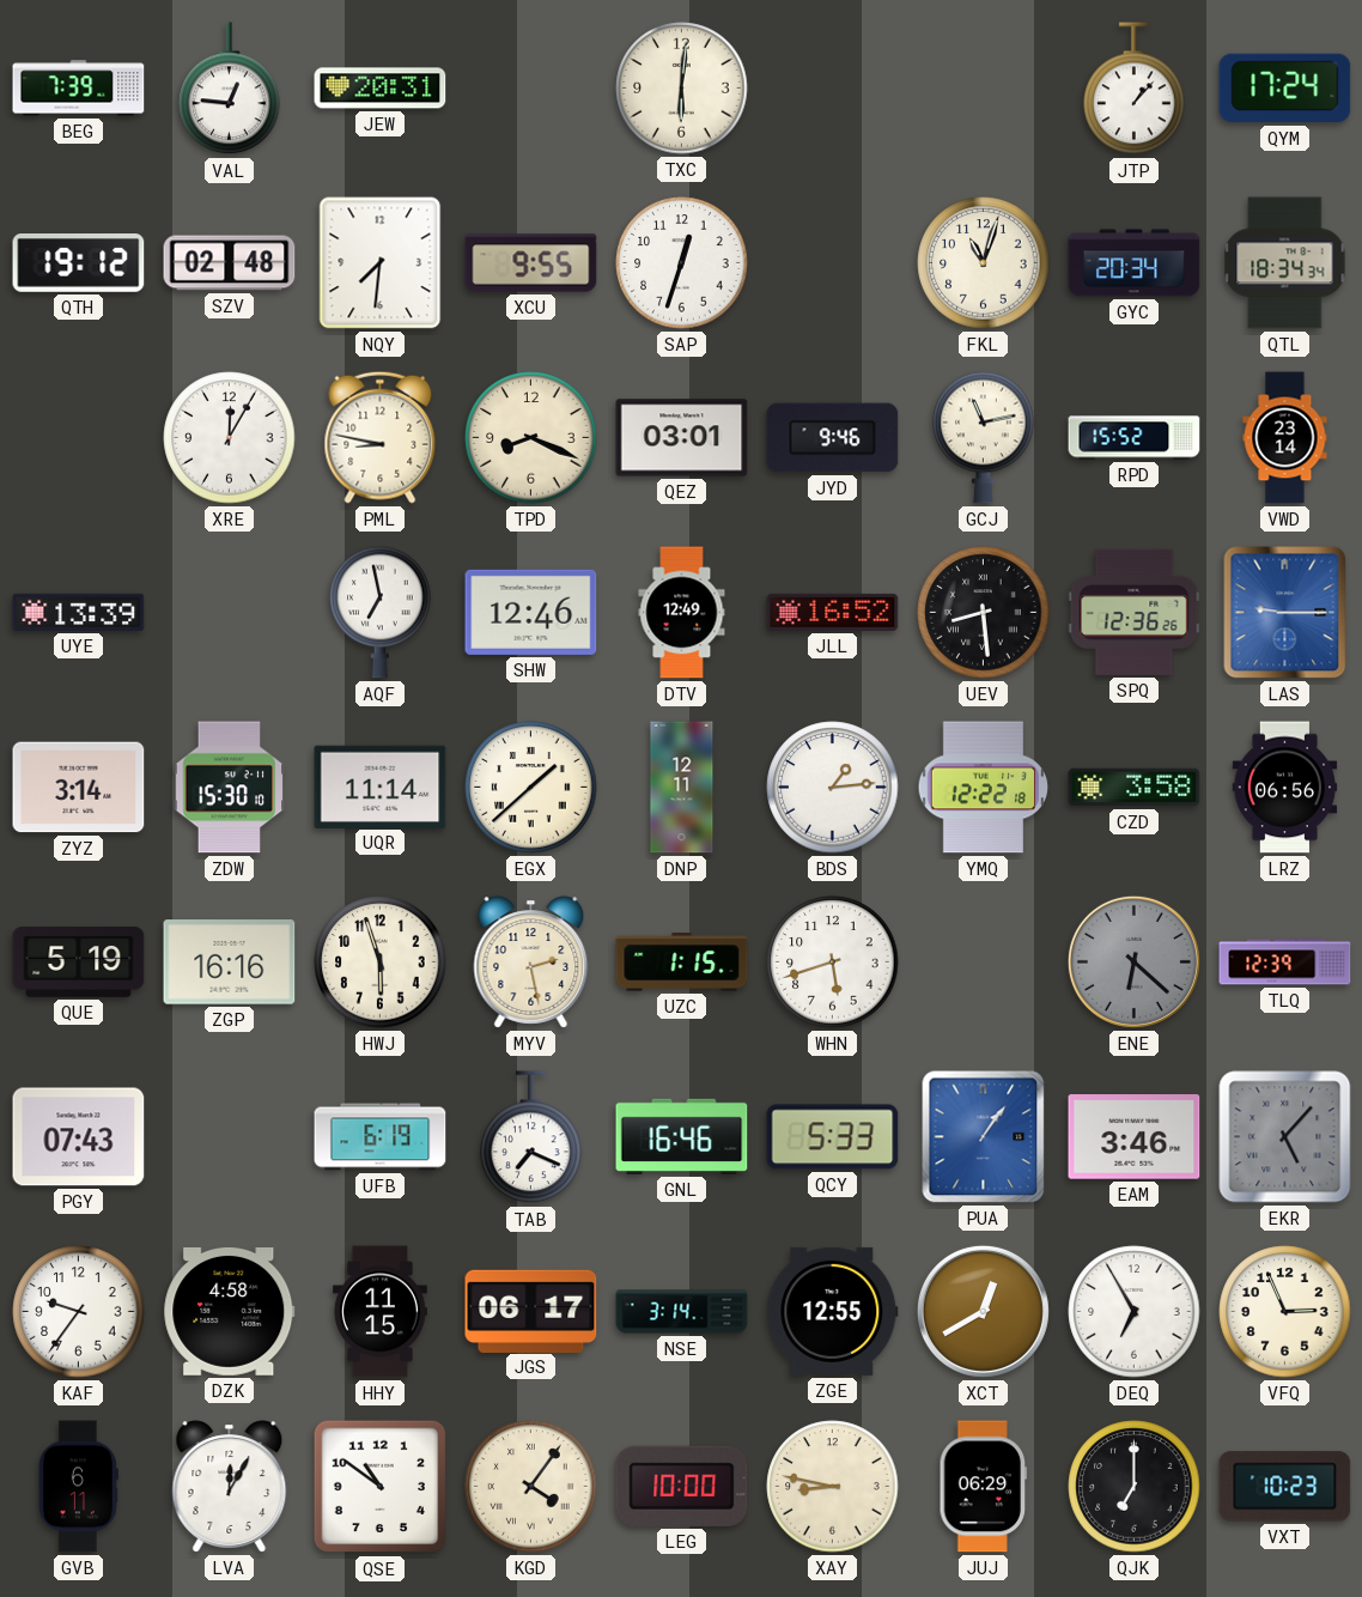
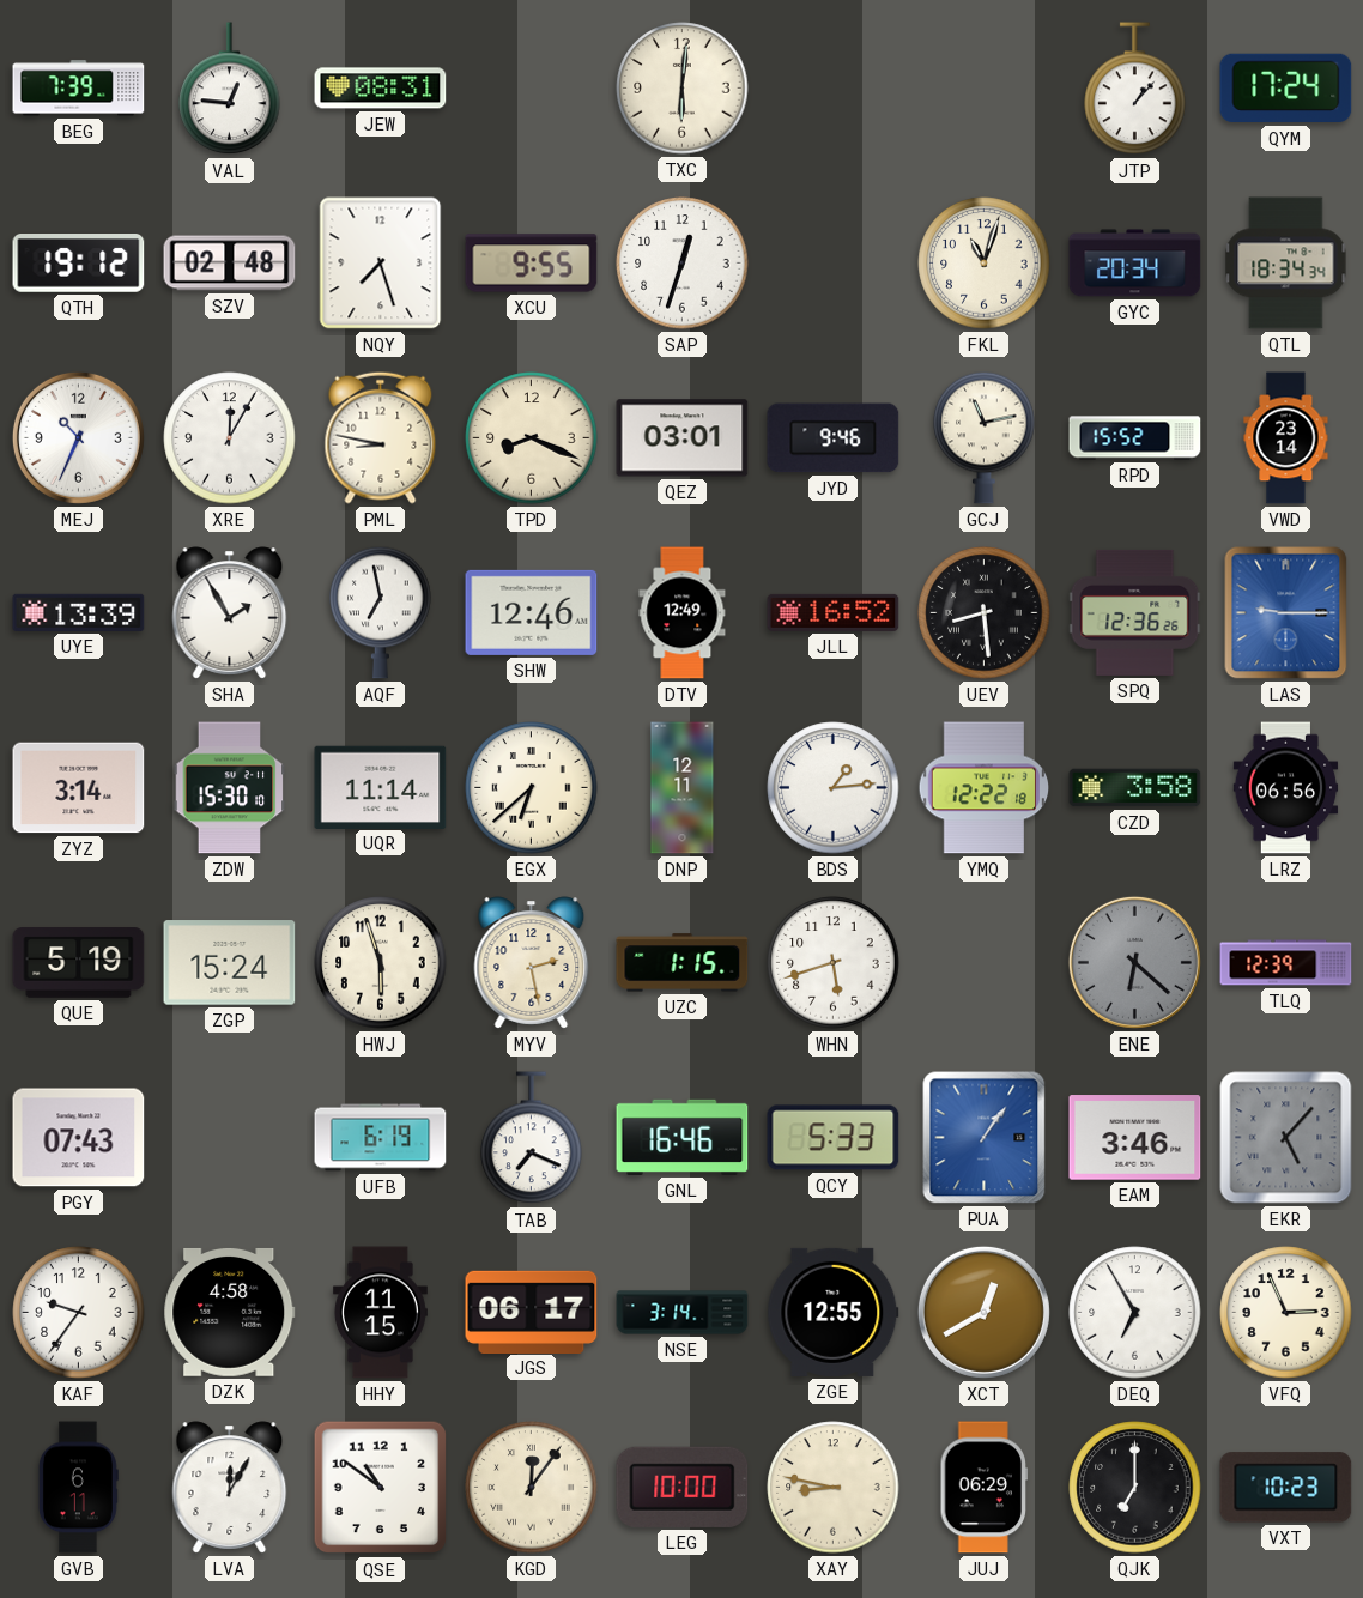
JEW: 20:31 -> 08:31 (381, 89)
NQY: 7:31 -> 7:27 (381, 264)
MEJ: none -> 10:34 (78, 437)
SHA: none -> 1:55 (230, 613)
EGX: 1:38 -> 6:38 (532, 788)
ZGP: 16:16 -> 15:24 (230, 963)
KGD: 4:06 -> 12:06 (532, 1488)
